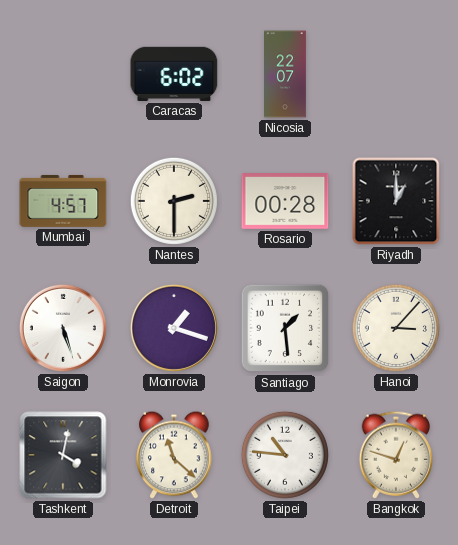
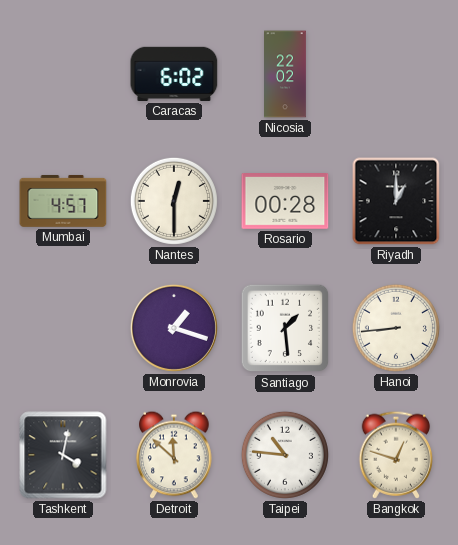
Nicosia: 22:07 -> 22:02 (286, 74)
Nantes: 2:30 -> 12:30 (174, 201)
Saigon: 5:27 -> none (63, 328)
Hanoi: 3:07 -> 8:44 (396, 328)
Detroit: 11:22 -> 11:52 (174, 455)
